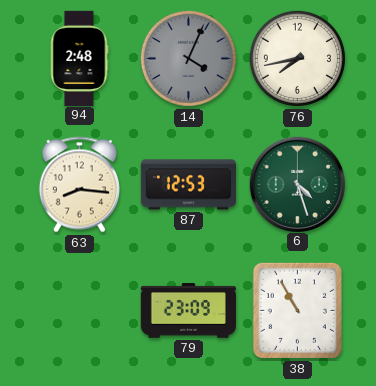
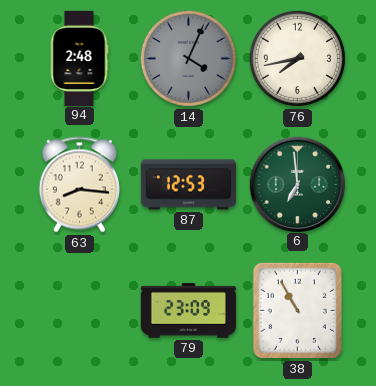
6: 4:27 -> 6:59 (297, 184)
